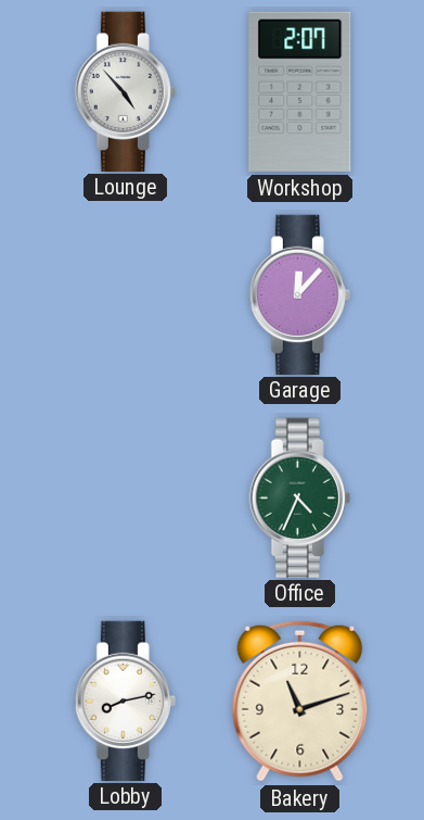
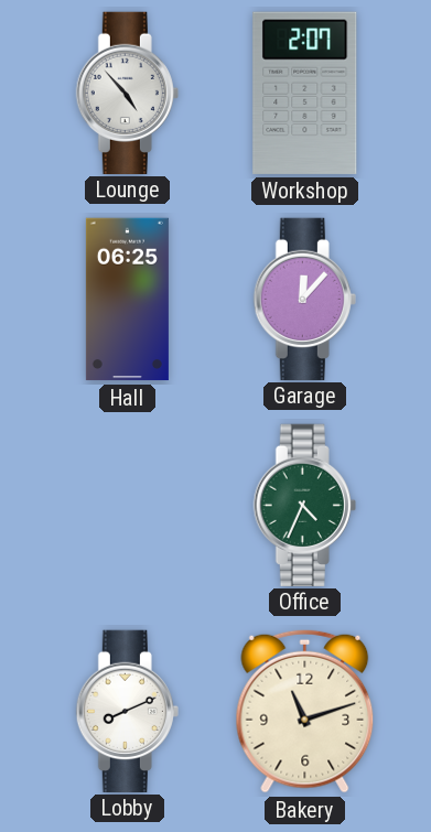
Hall: none -> 06:25 (127, 300)
Lobby: 8:13 -> 8:11 (127, 711)
